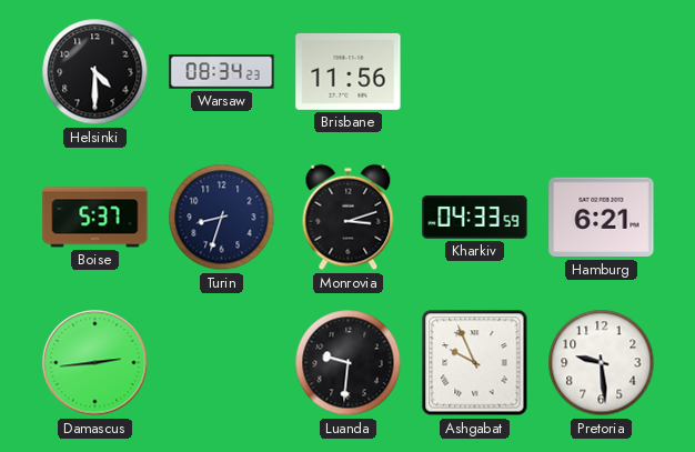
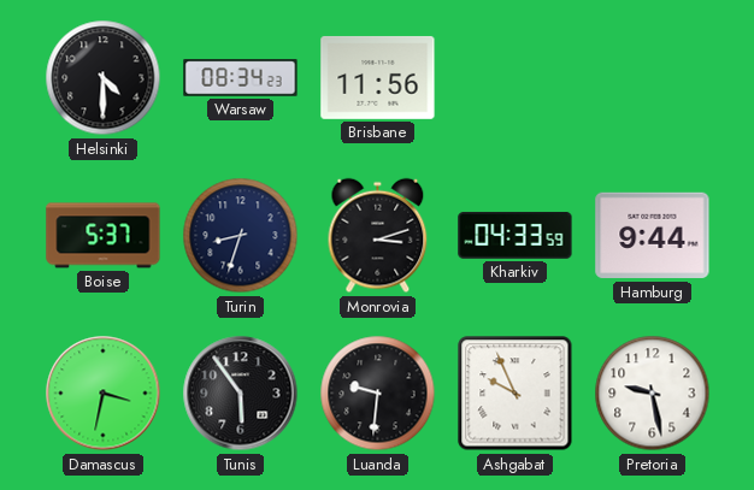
Hamburg: 6:21 -> 9:44 (653, 236)
Damascus: 2:44 -> 3:32 (104, 394)
Tunis: none -> 5:54 (241, 394)
Pretoria: 9:29 -> 9:28 (653, 394)
